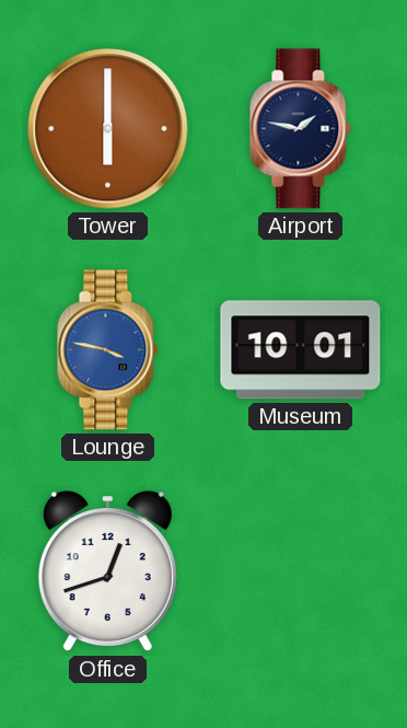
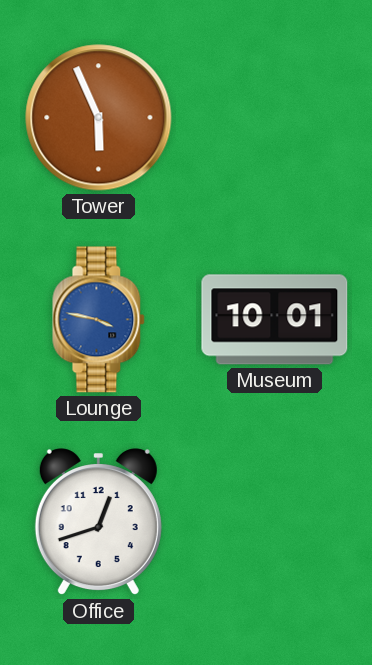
Tower: 6:00 -> 5:56 (99, 118)
Airport: 1:47 -> none (301, 129)
